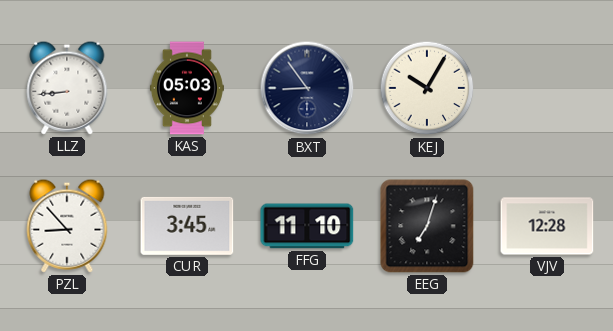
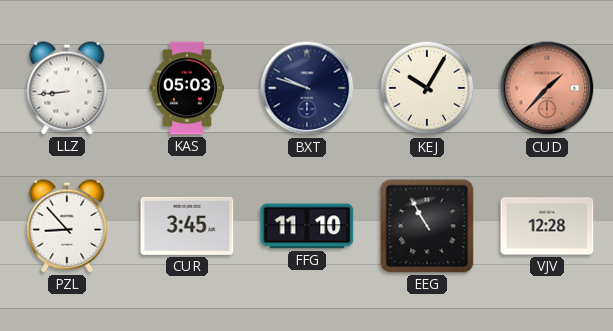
BXT: 8:54 -> 9:48 (307, 88)
CUD: none -> 1:37 (547, 88)
EEG: 7:03 -> 10:55 (427, 226)
